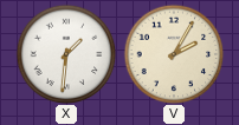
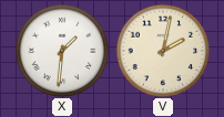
V: 2:05 -> 2:02 (163, 51)
